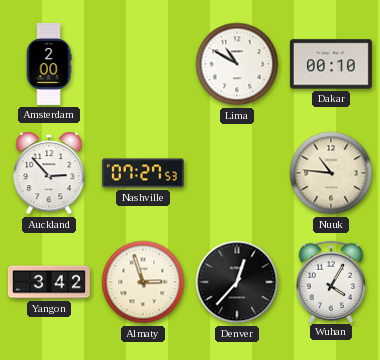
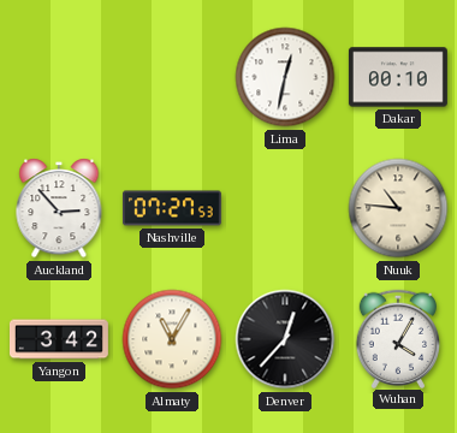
Amsterdam: 2:00 -> none (49, 64)
Lima: 10:50 -> 12:32 (285, 77)
Almaty: 2:57 -> 11:05 (172, 339)
